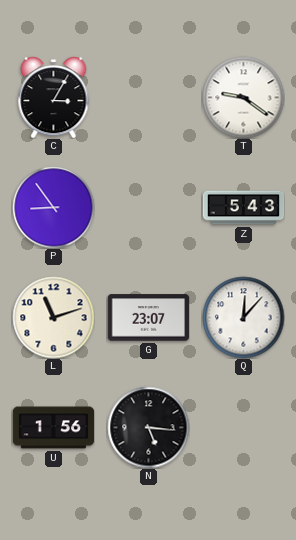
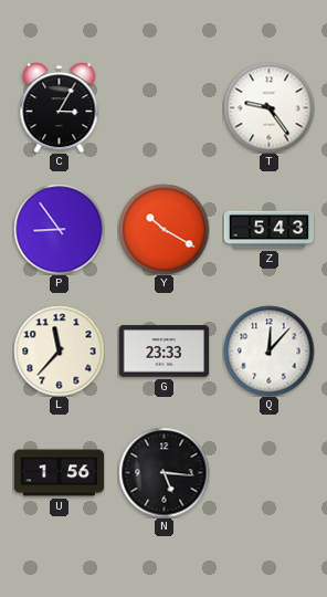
T: 9:21 -> 9:24 (268, 107)
Y: none -> 10:20 (163, 229)
L: 11:12 -> 11:37 (59, 350)
G: 23:07 -> 23:33 (163, 352)
